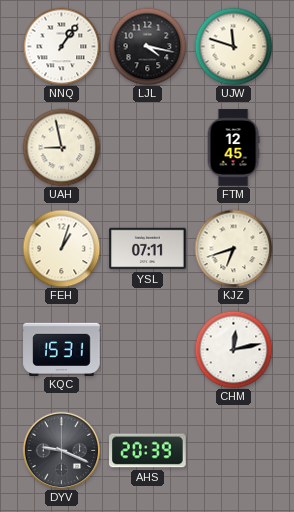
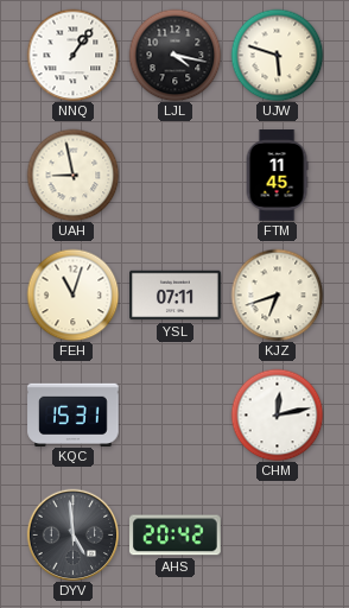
UJW: 11:48 -> 5:48 (277, 55)
FTM: 12:45 -> 11:45 (277, 176)
FEH: 1:03 -> 11:03 (72, 294)
DYV: 9:19 -> 4:59 (72, 534)
AHS: 20:39 -> 20:42 (176, 536)
